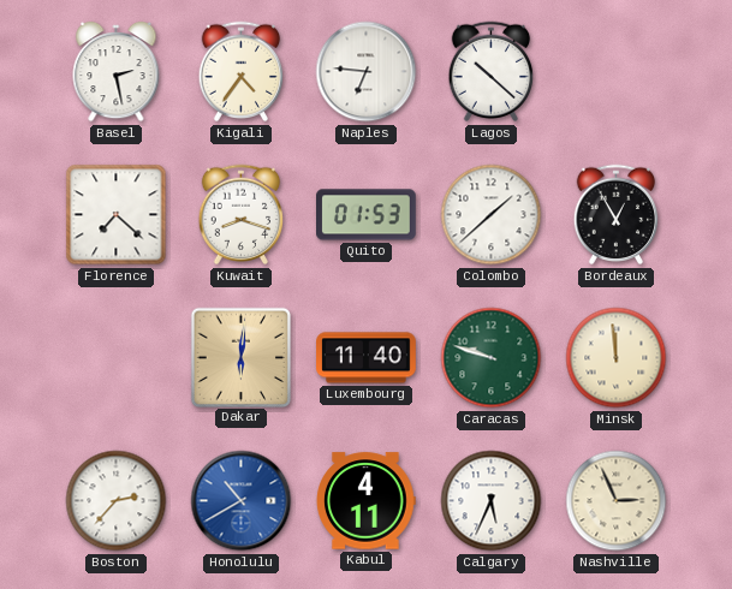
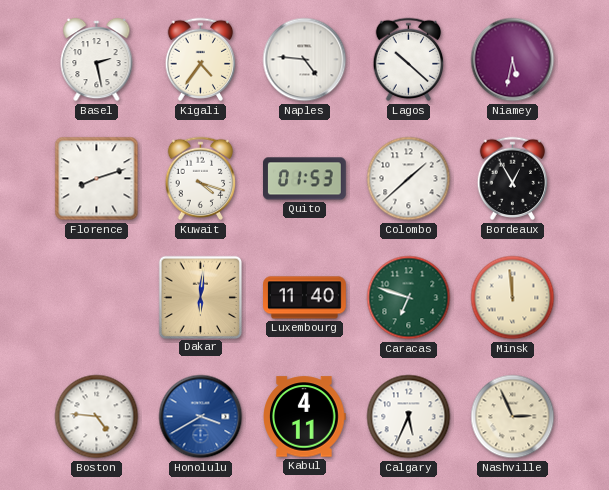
Naples: 6:46 -> 4:46 (305, 60)
Niamey: none -> 5:32 (513, 60)
Florence: 7:22 -> 8:12 (97, 179)
Kuwait: 8:18 -> 4:18 (201, 179)
Caracas: 9:48 -> 6:48 (409, 298)
Boston: 2:37 -> 4:46 (97, 417)
Honolulu: 10:40 -> 3:40 (201, 417)
